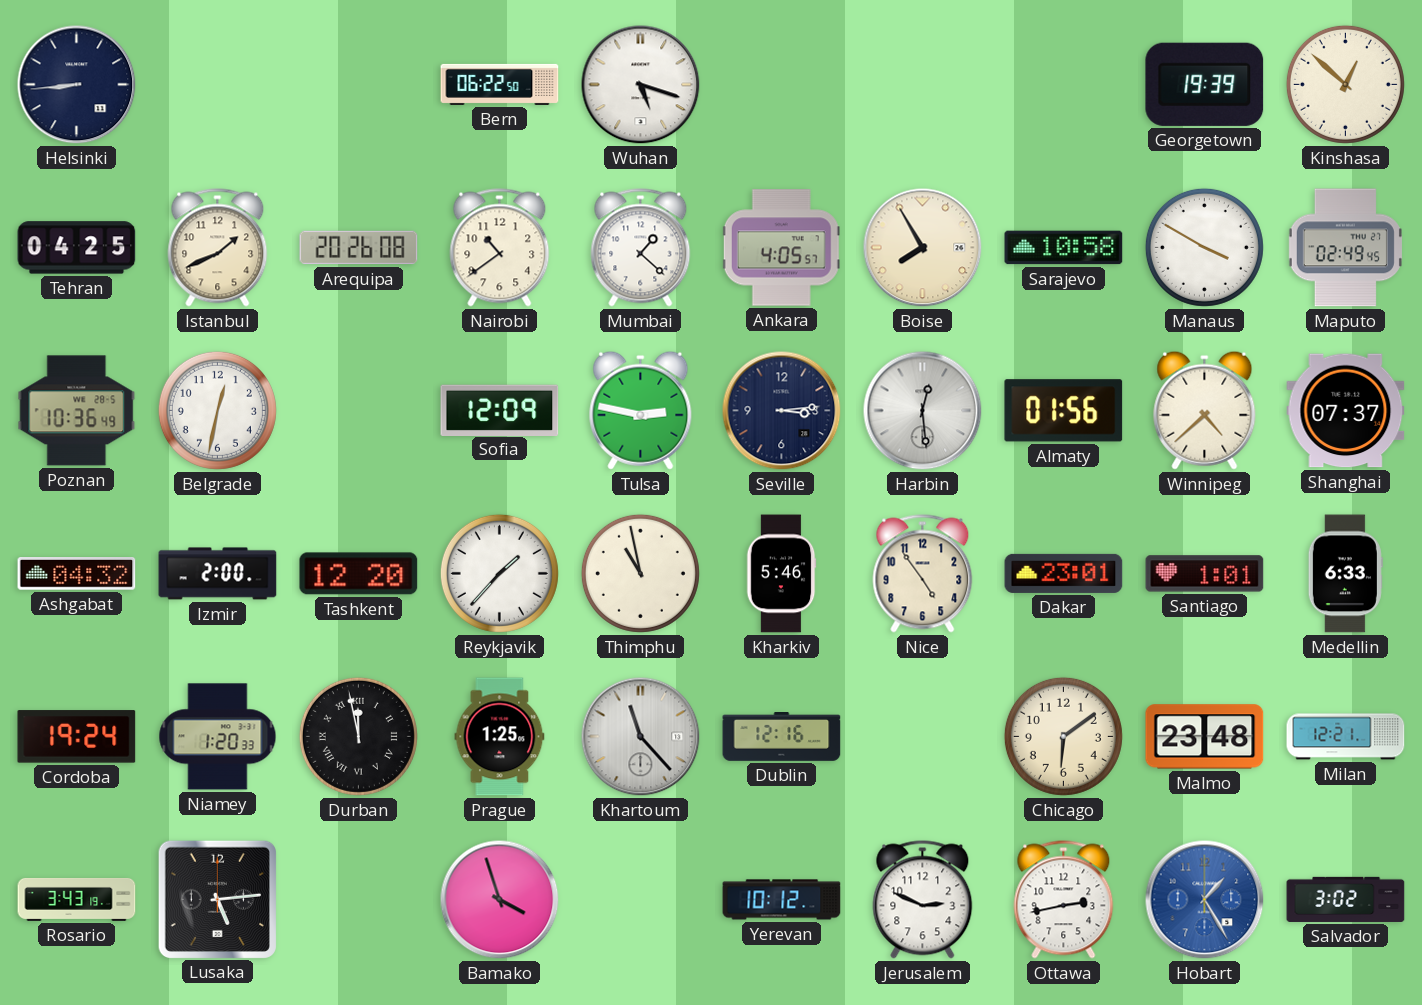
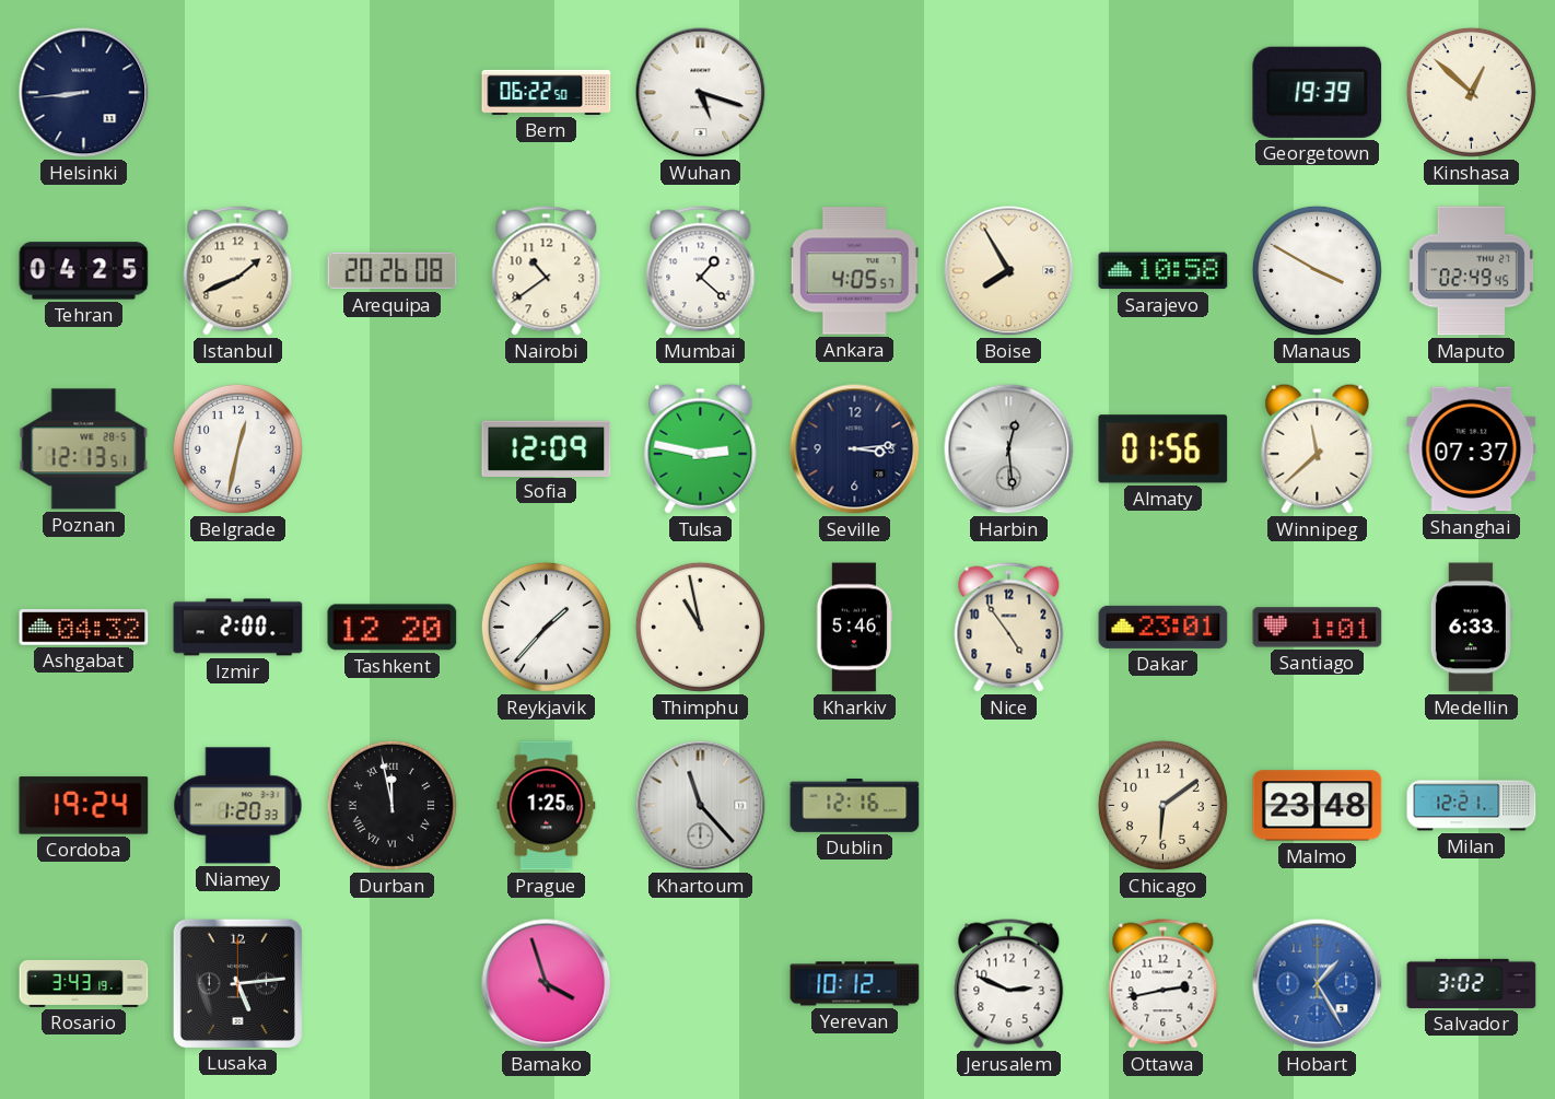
Poznan: 10:36 -> 12:13 (84, 449)
Winnipeg: 4:38 -> 11:38 (1318, 448)
